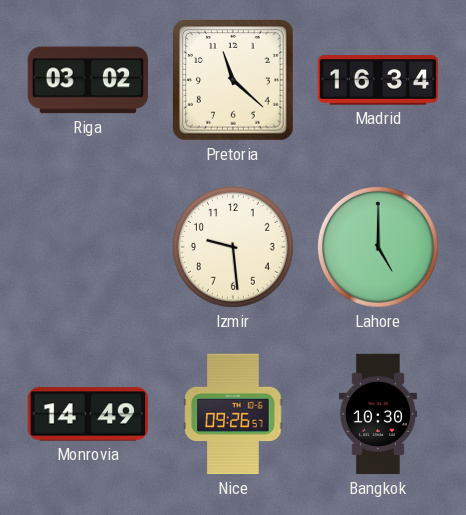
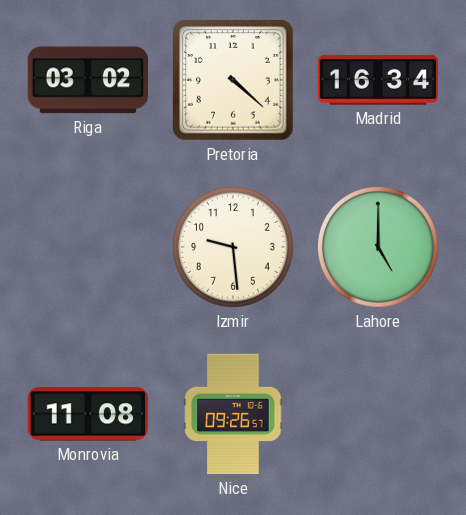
Pretoria: 11:22 -> 4:22 (234, 81)
Monrovia: 14:49 -> 11:08 (88, 414)
Bangkok: 10:30 -> none (378, 414)
